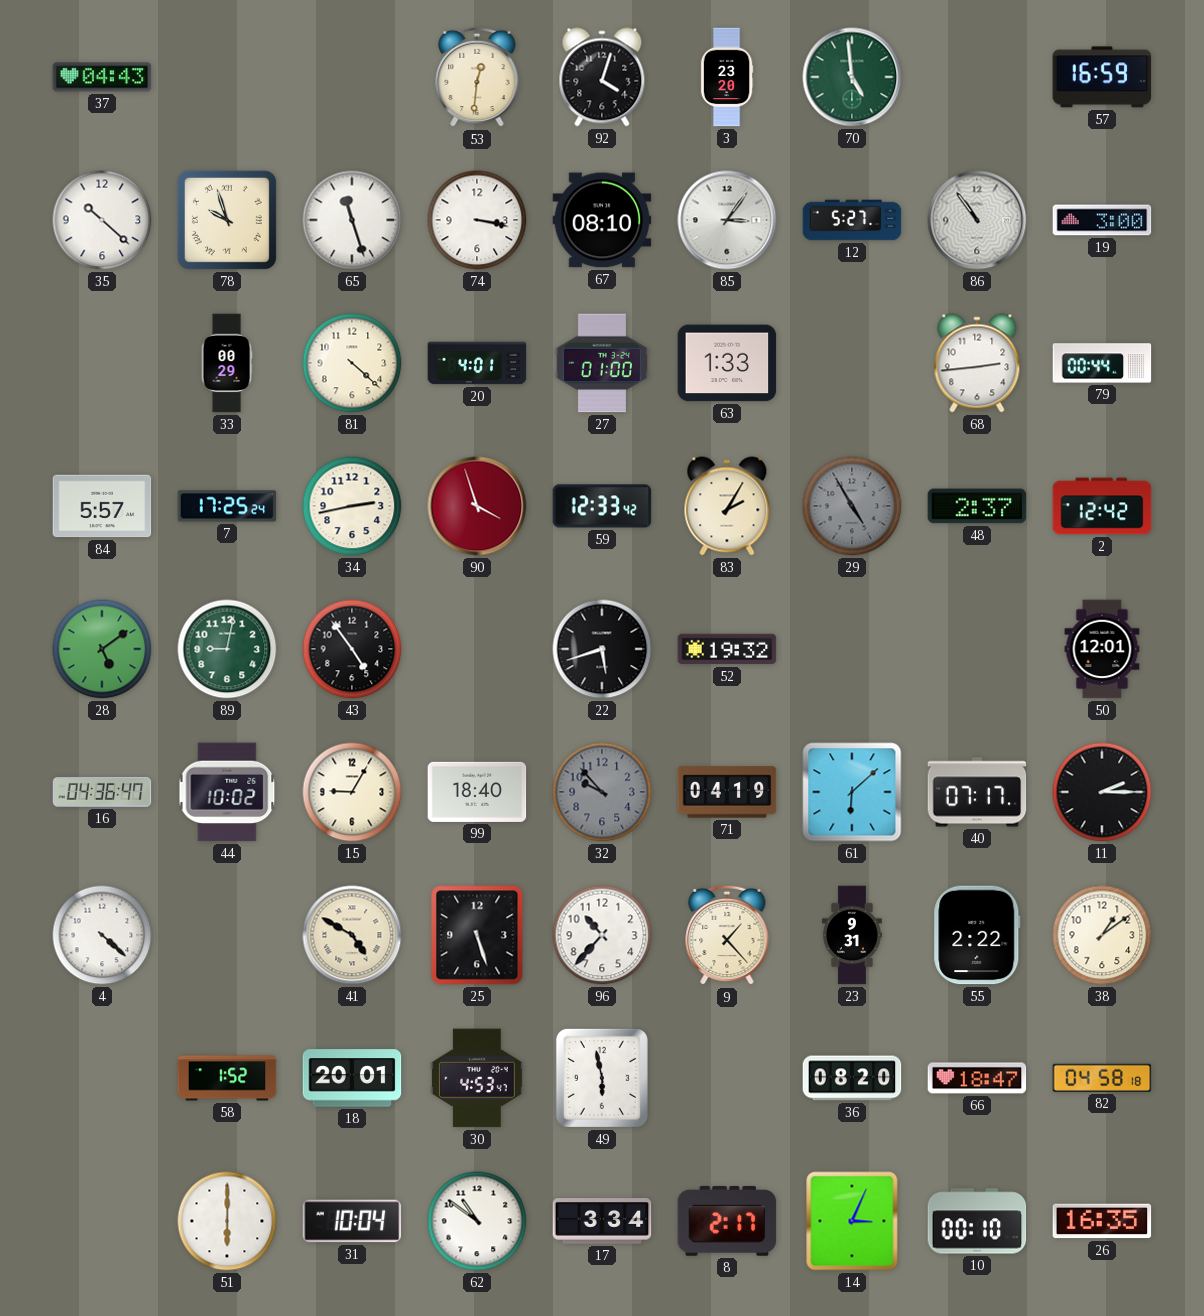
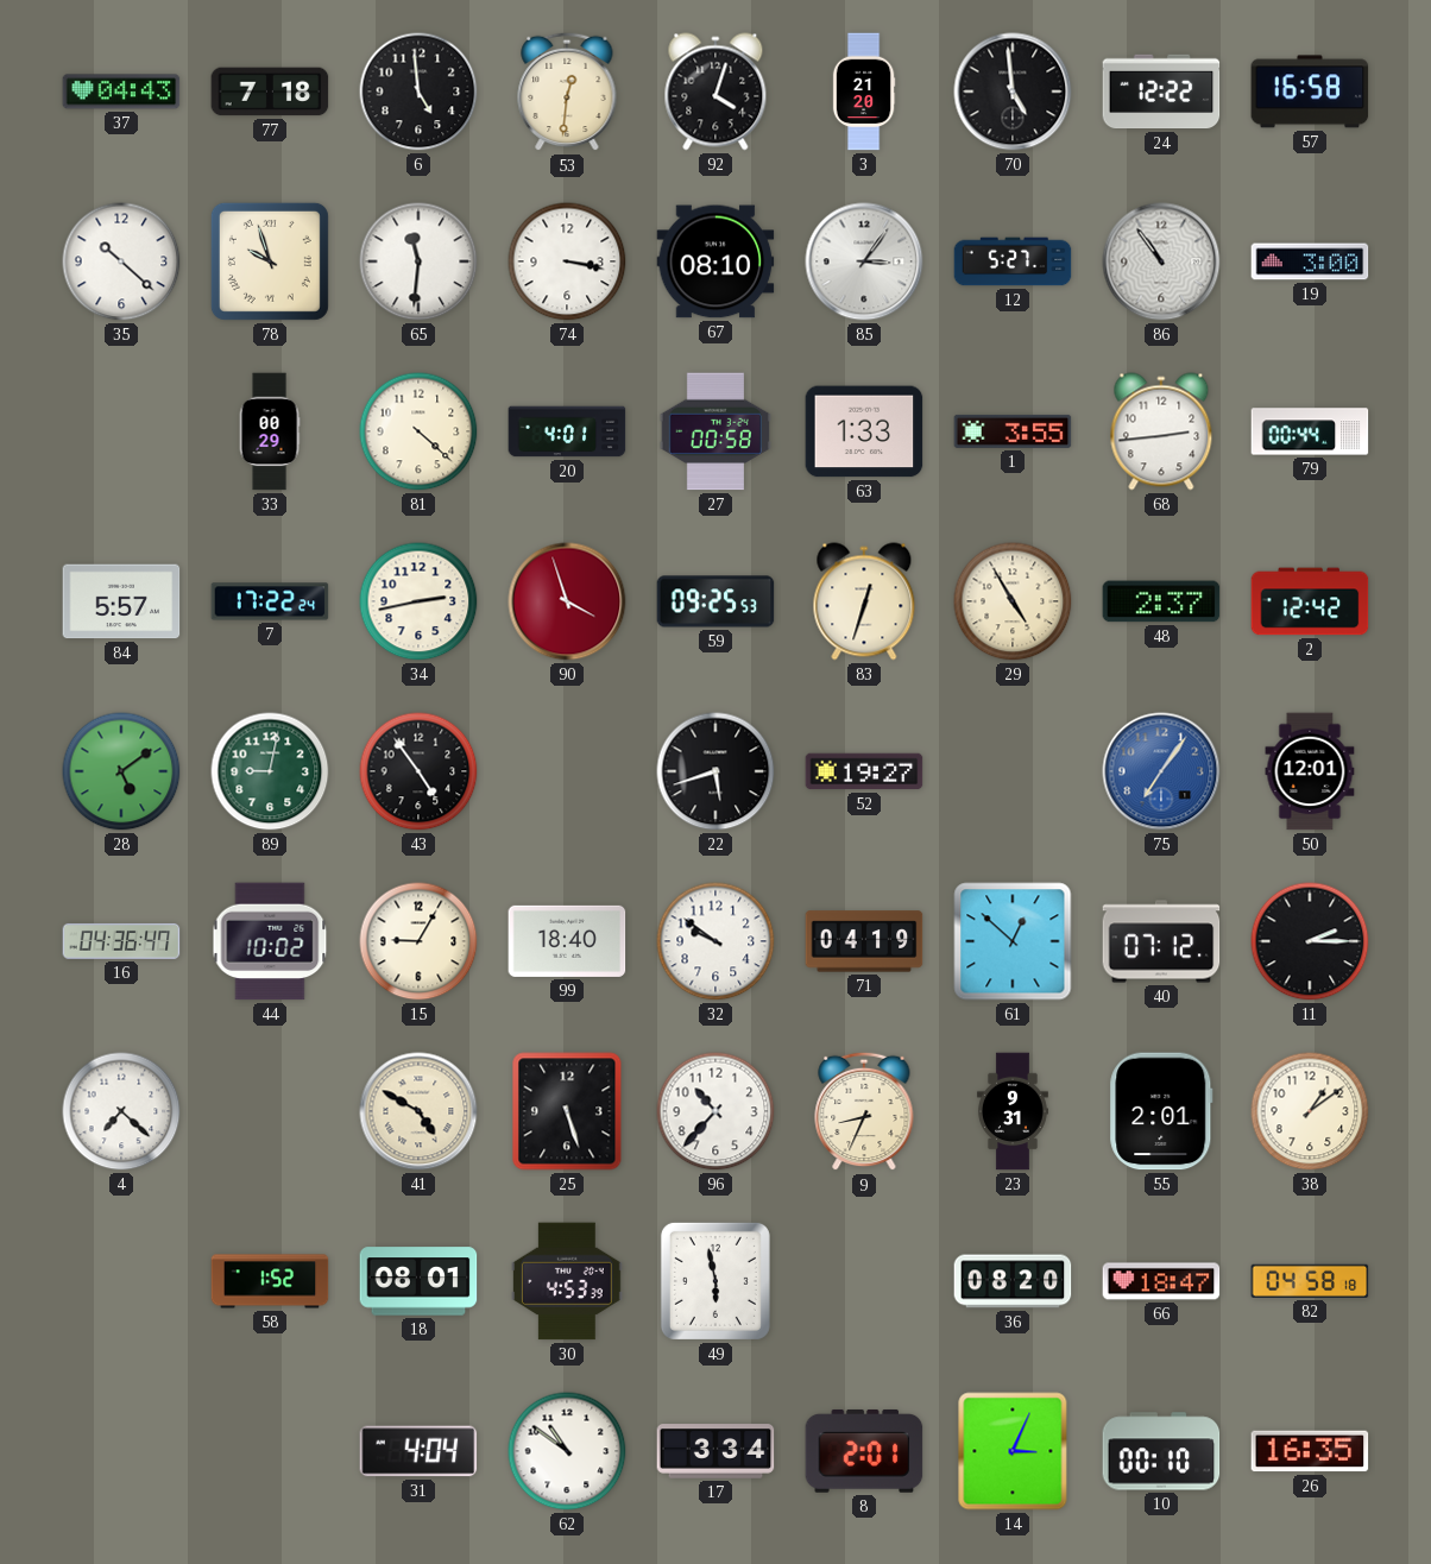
77: none -> 7:18 (270, 92)
6: none -> 4:59 (418, 92)
3: 23:20 -> 21:20 (864, 92)
70 dial: green -> black (1013, 92)
24: none -> 12:22 (1161, 92)
57: 16:59 -> 16:58 (1310, 92)
65: 11:27 -> 11:31 (418, 261)
27: 01:00 -> 00:58 (715, 431)
1: none -> 3:55 (1013, 431)
7: 17:25 -> 17:22 (270, 601)
59: 12:33 -> 09:25 (715, 601)
83: 2:05 -> 12:33 (864, 601)
29 dial: grey -> cream (1013, 601)
52: 19:32 -> 19:27 (864, 771)
75: none -> 7:06 (1161, 771)
32: 9:53 -> 9:51 (715, 941)
32 dial: grey -> white (715, 941)
61: 6:08 -> 12:52 (1013, 941)
40: 07:17 -> 07:12 (1161, 941)
4: 4:22 -> 7:22 (121, 1111)
9: 1:23 -> 8:34 (864, 1111)
55: 2:22 -> 2:01 (1161, 1111)
18: 20:01 -> 08:01 (418, 1281)
30: 4:53:47 -> 4:53:39 (568, 1281)
51: 6:00 -> none (227, 1221)
31: 10:04 -> 4:04 (418, 1451)
8: 2:17 -> 2:01 (864, 1451)
